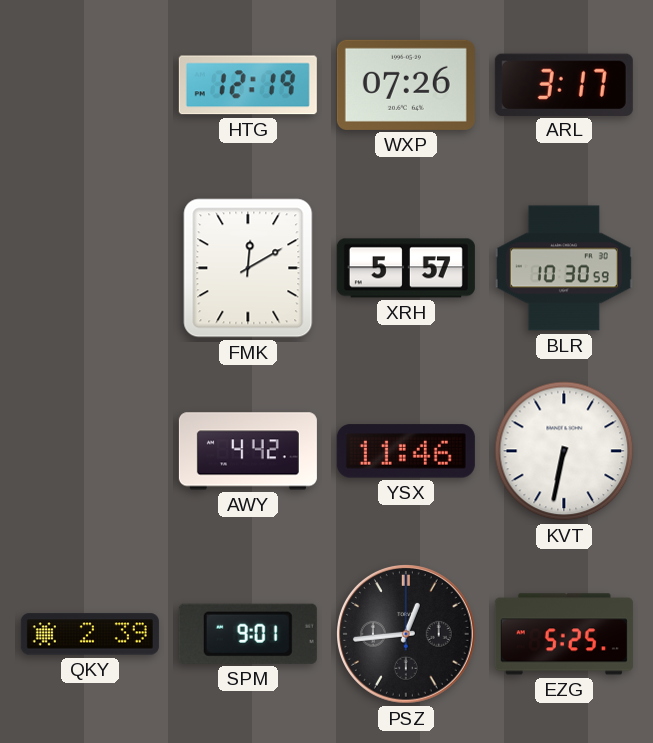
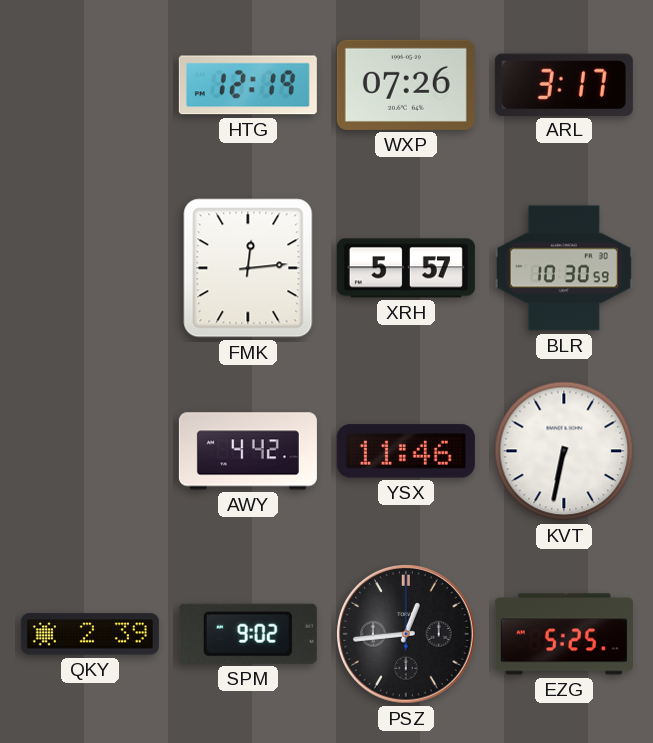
FMK: 12:10 -> 12:14 (248, 268)
SPM: 9:01 -> 9:02 (248, 634)
